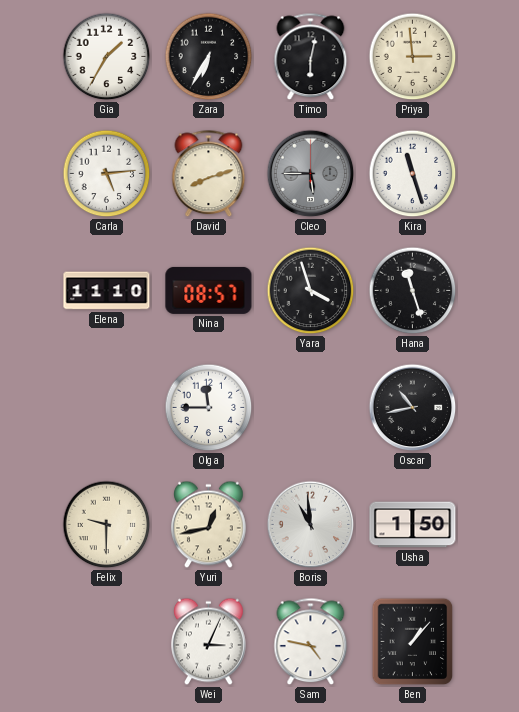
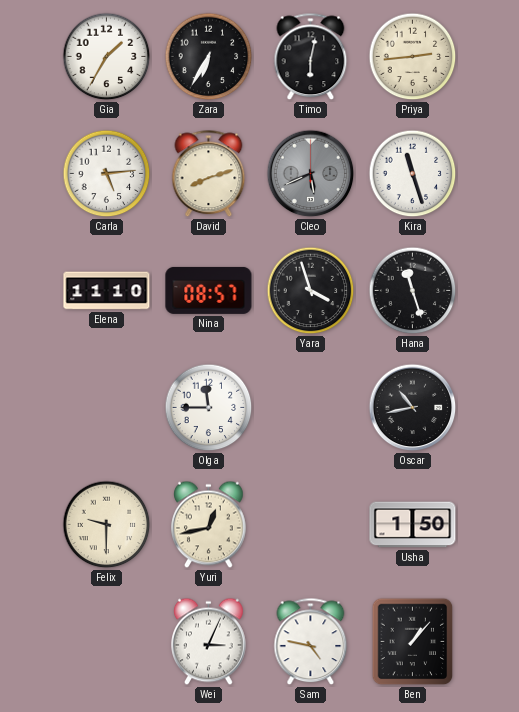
Priya: 2:59 -> 2:44 (413, 57)
Cleo: 5:45 -> 5:41 (311, 174)
Boris: 10:59 -> none (311, 525)
